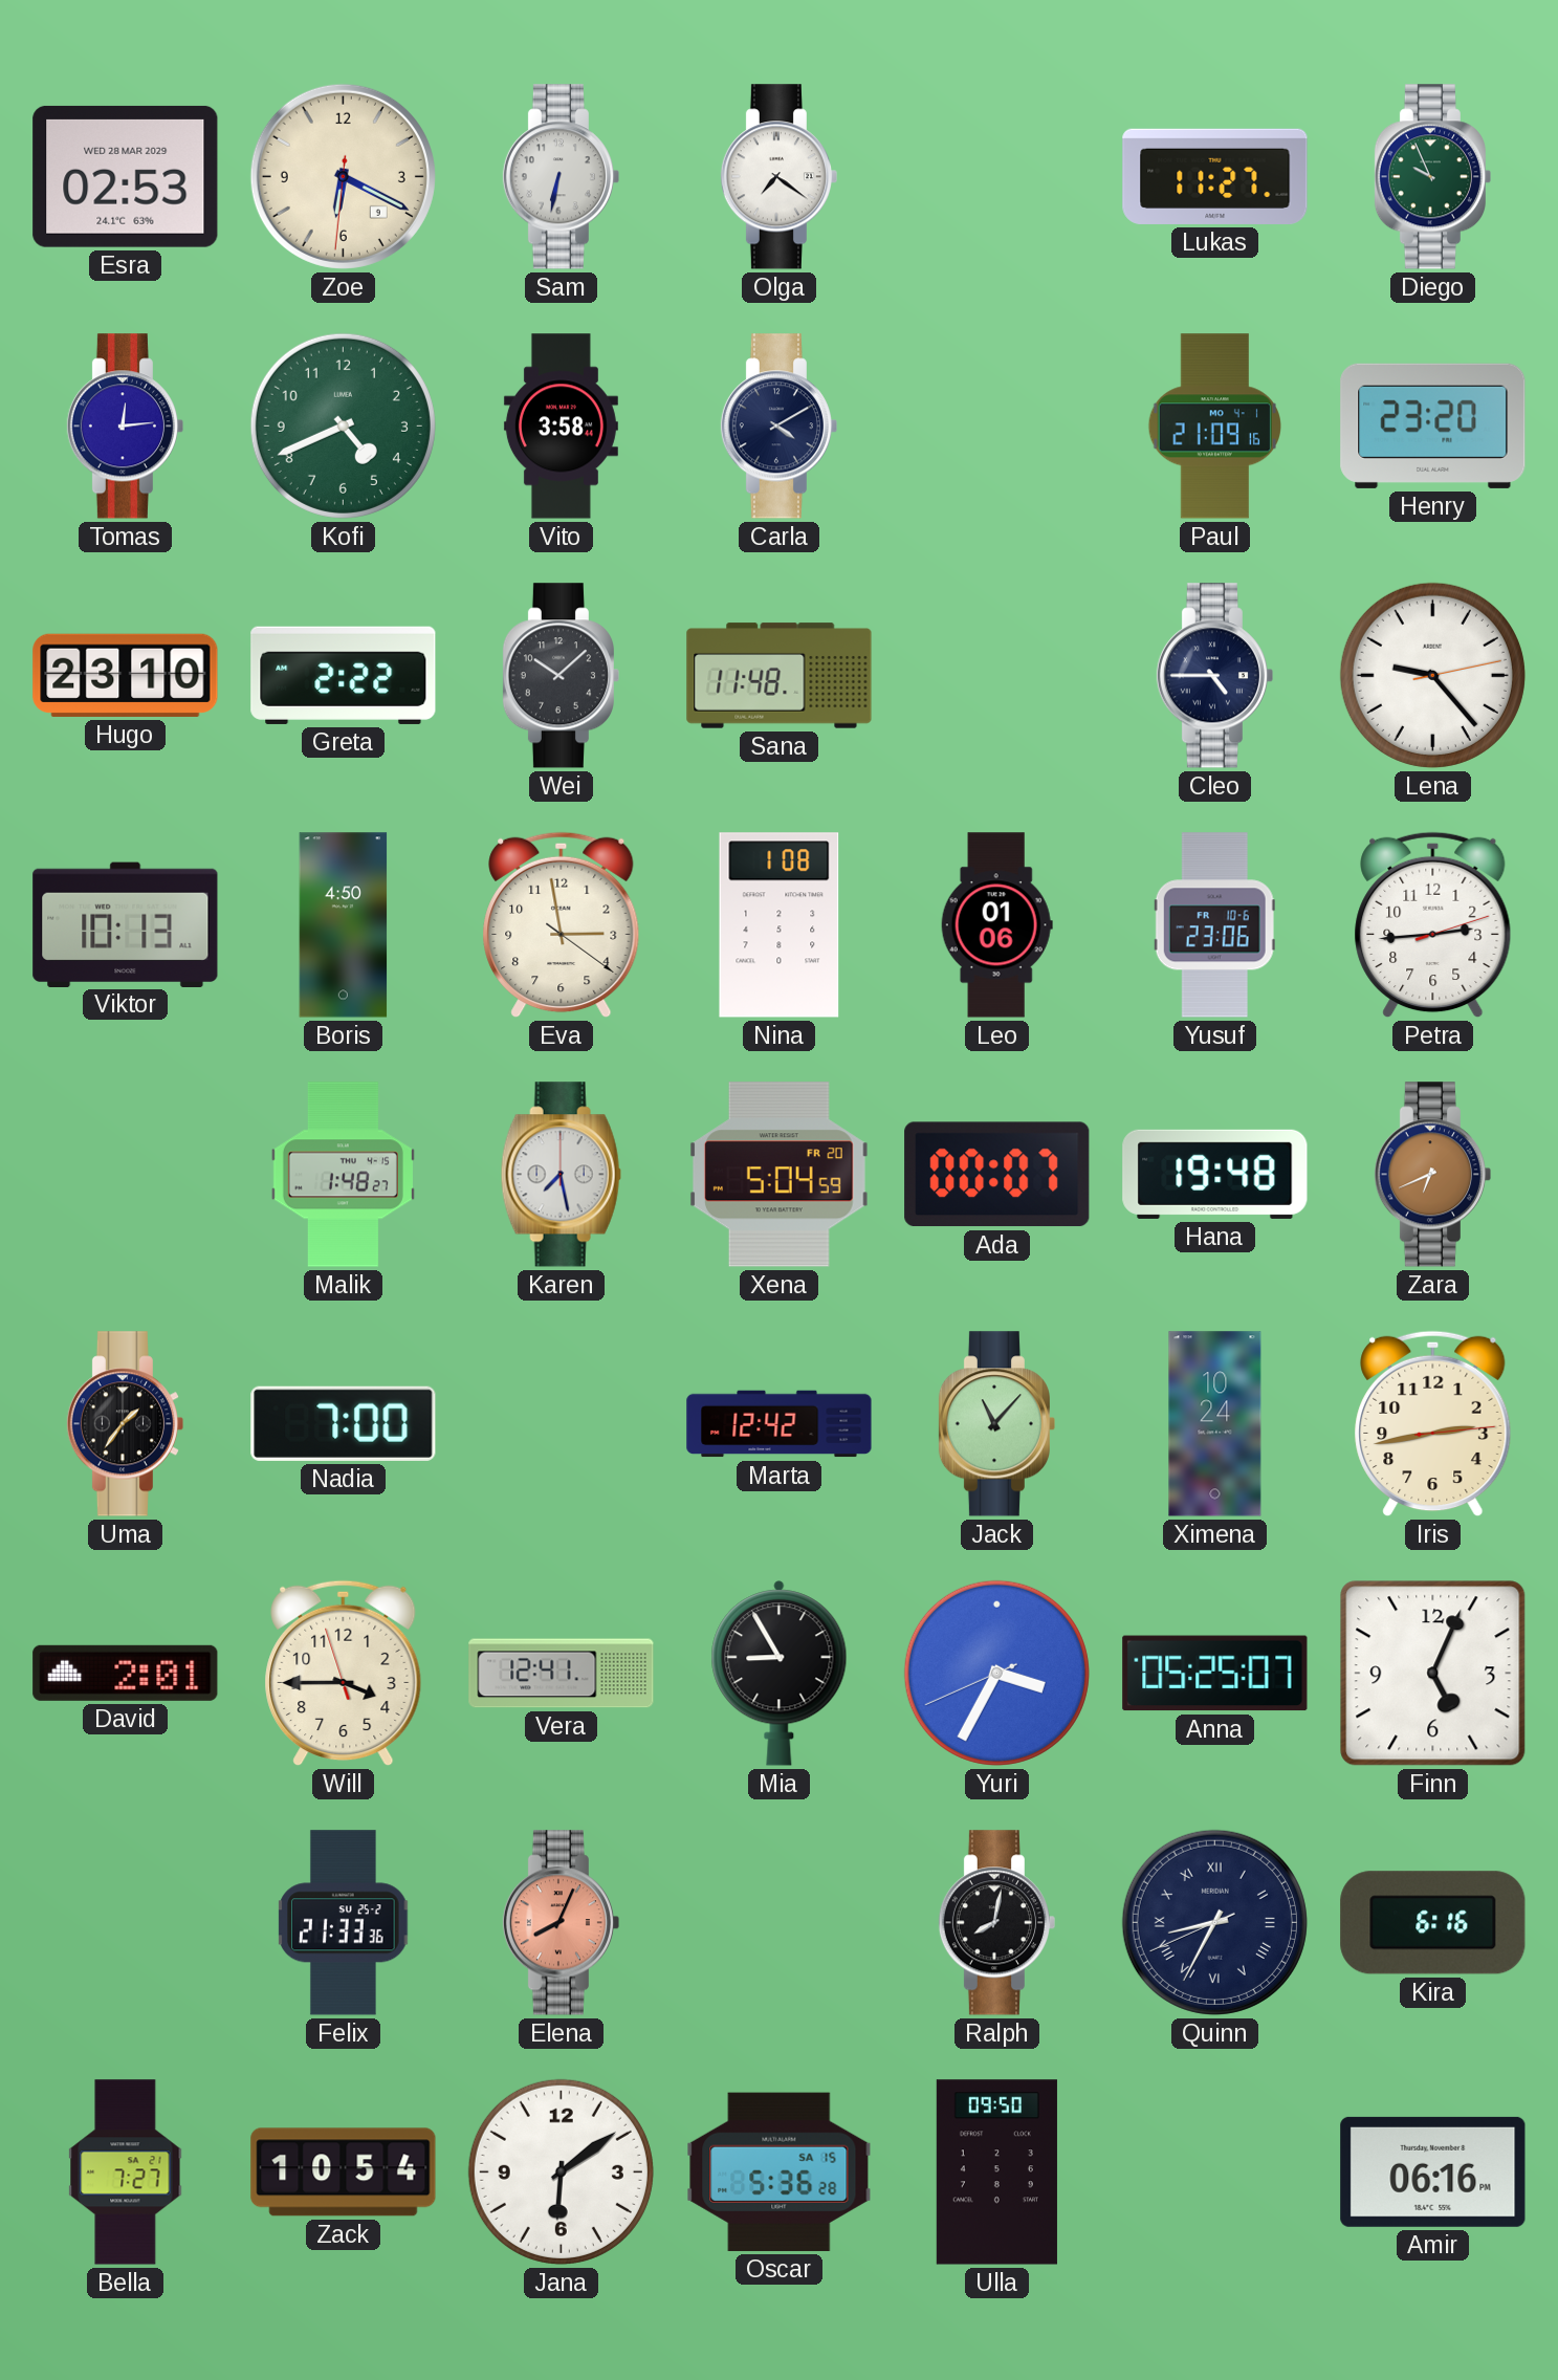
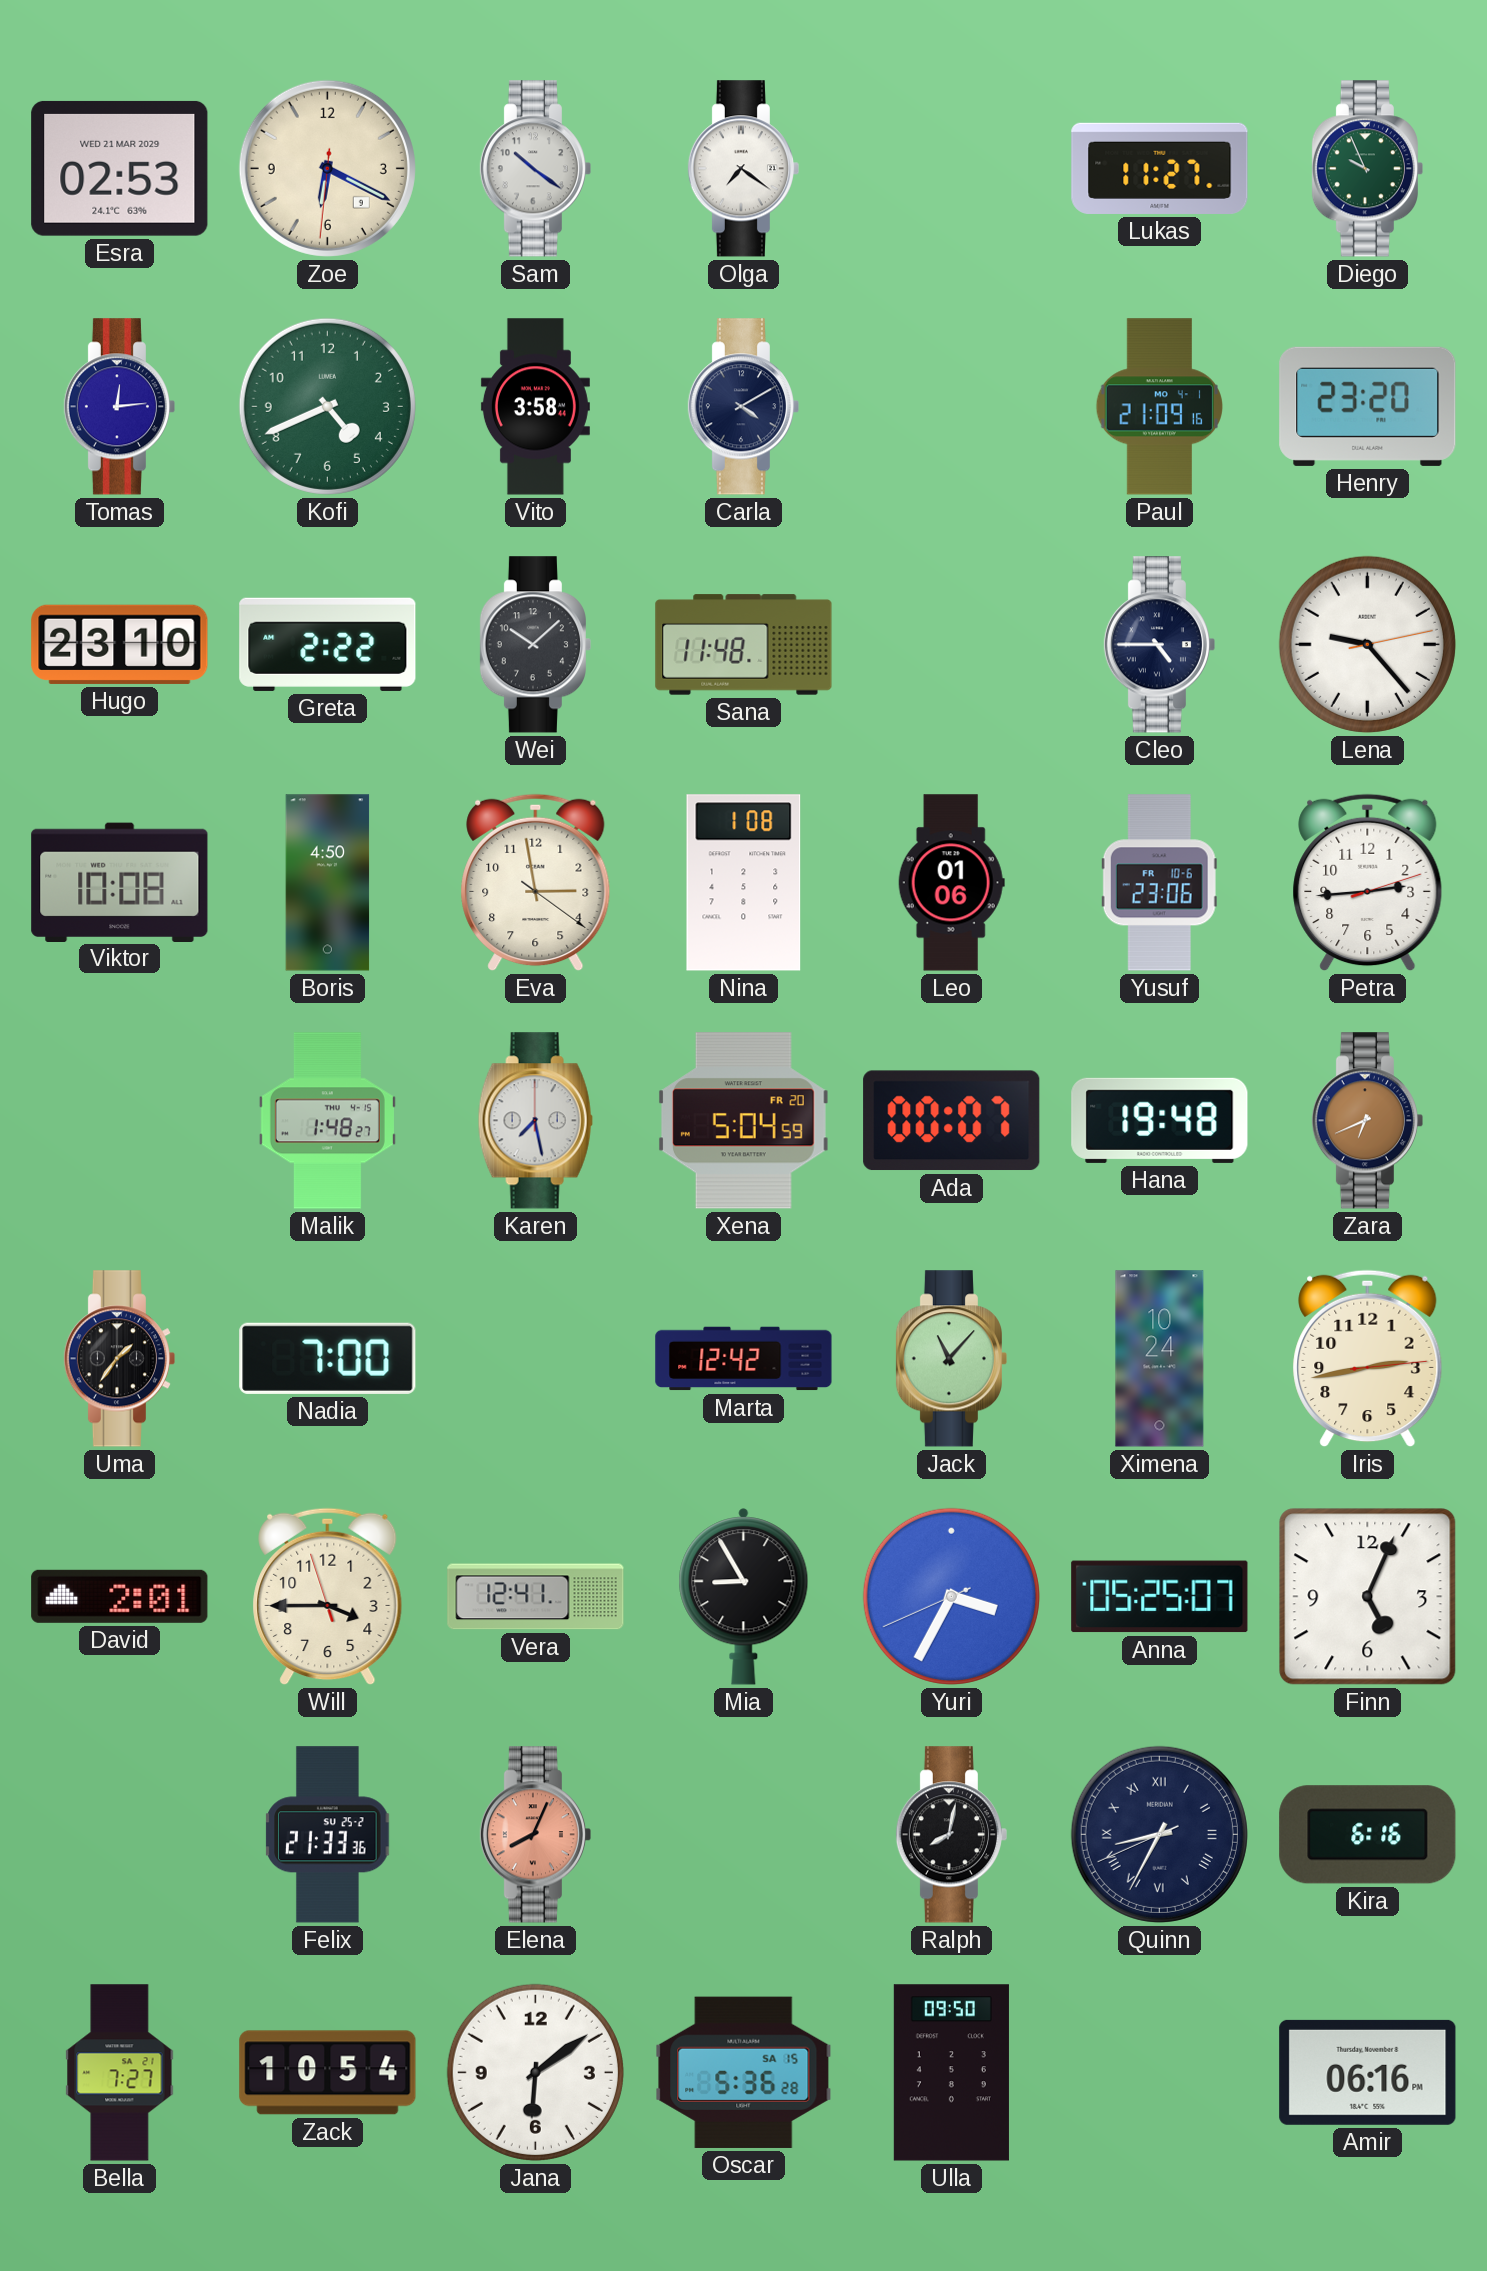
Esra date: WED 28 MAR 2029 -> WED 21 MAR 2029 (120, 168)
Sam: 6:32 -> 10:21 (535, 169)
Viktor: 10:13 -> 10:08 (120, 882)
